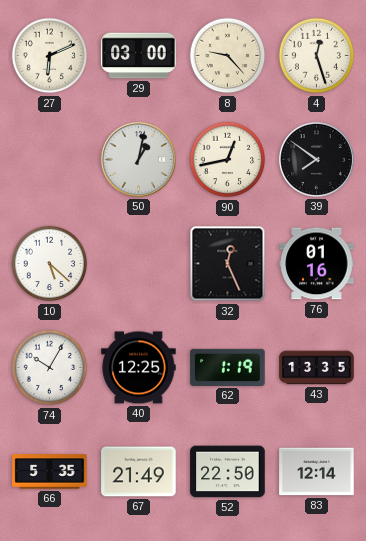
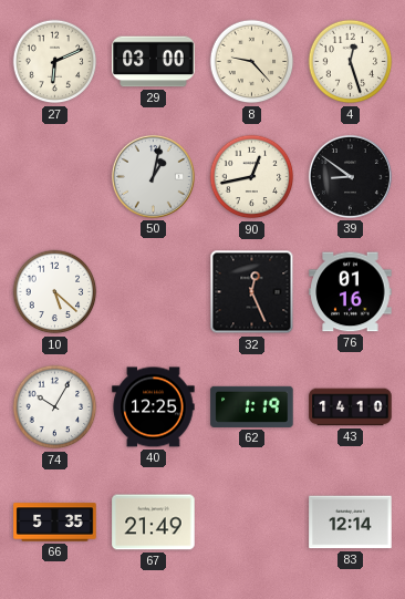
39: 7:51 -> 8:51 (350, 176)
43: 13:35 -> 14:10 (351, 407)
52: 22:50 -> none (228, 472)
